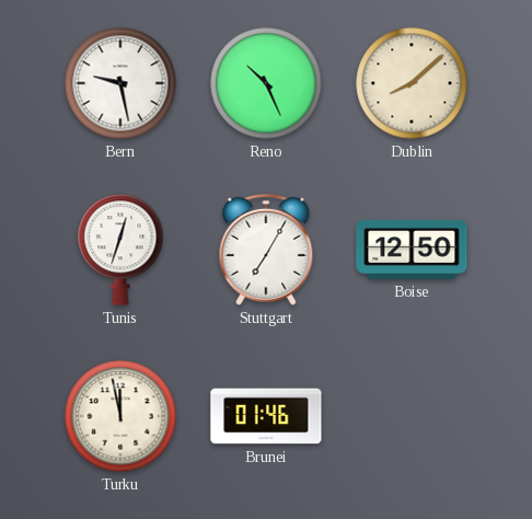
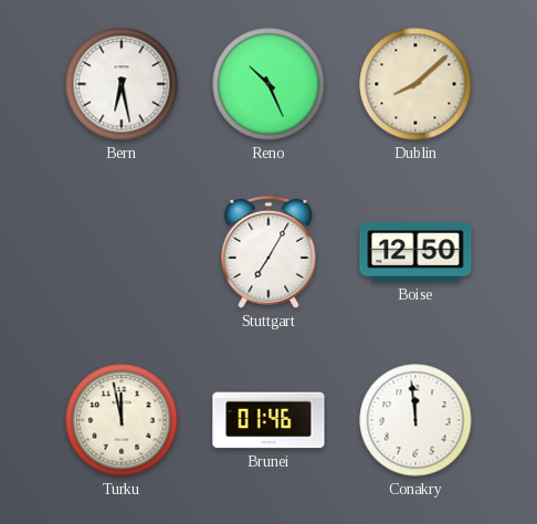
Bern: 9:28 -> 6:28 (122, 84)
Tunis: 12:33 -> none (120, 250)
Conakry: none -> 11:59 (415, 420)
